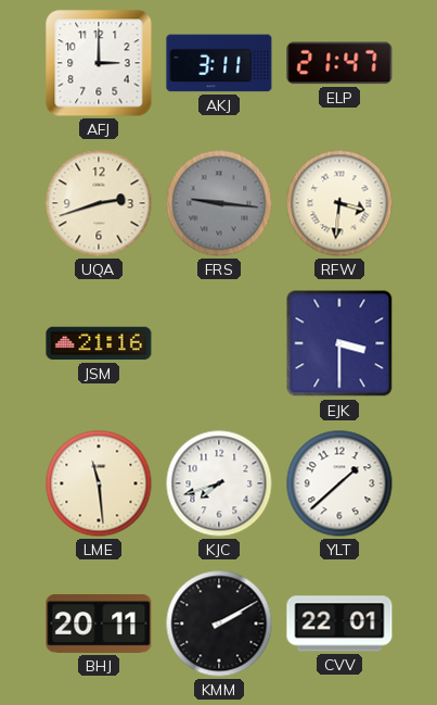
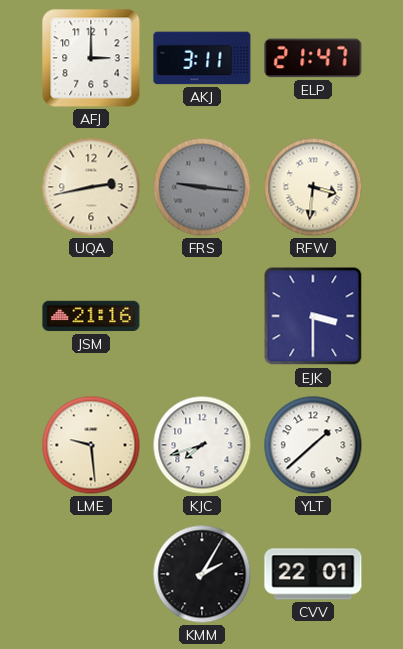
UQA: 2:42 -> 2:43 (91, 187)
LME: 11:29 -> 9:29 (91, 445)
BHJ: 20:11 -> none (99, 624)
KMM: 2:10 -> 2:05 (202, 574)
